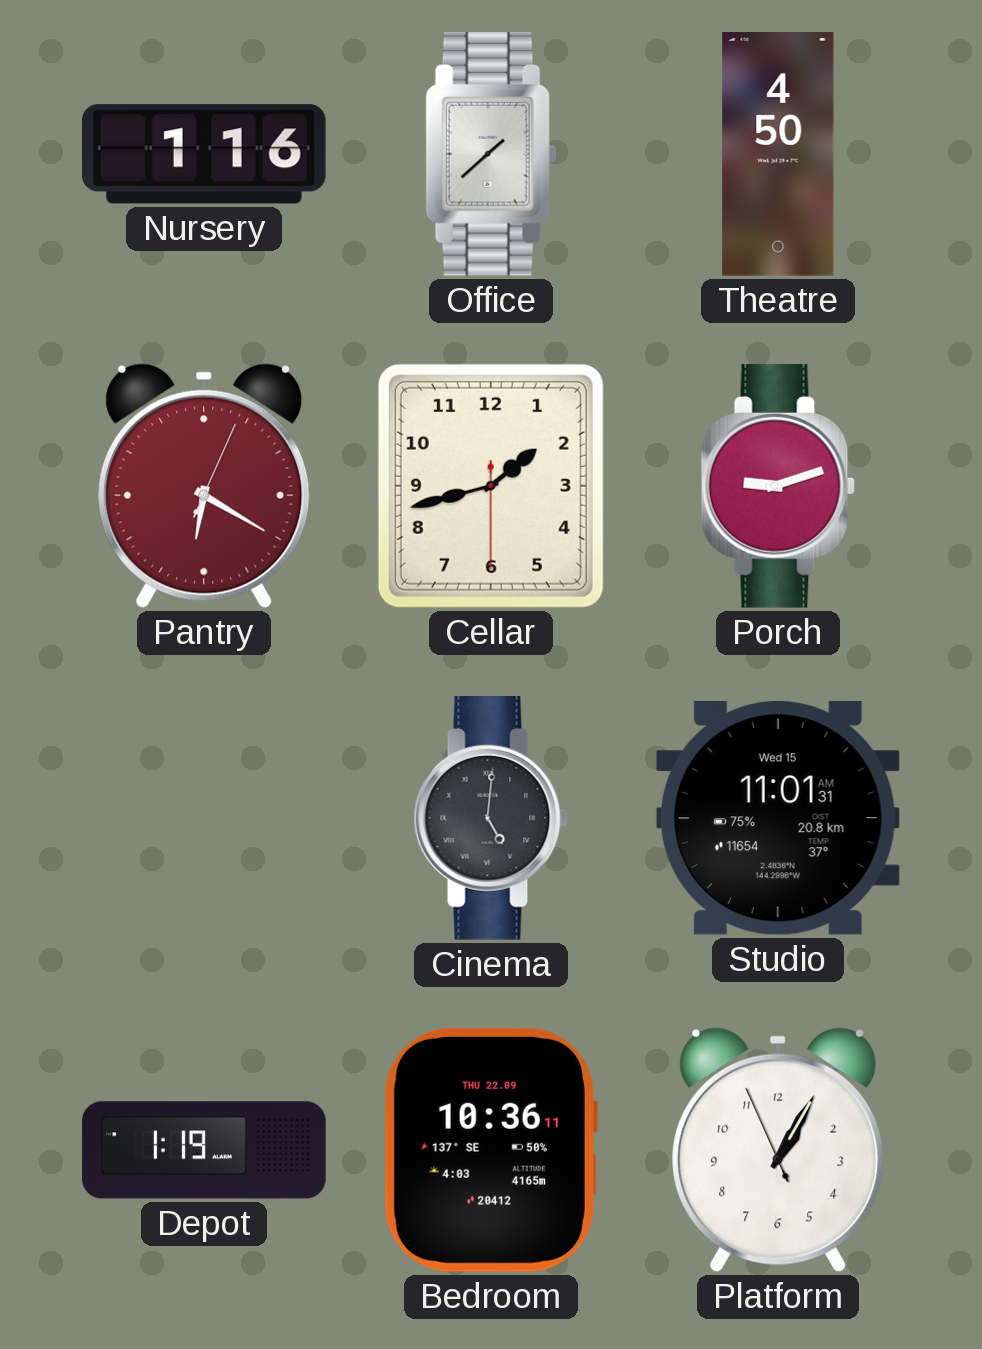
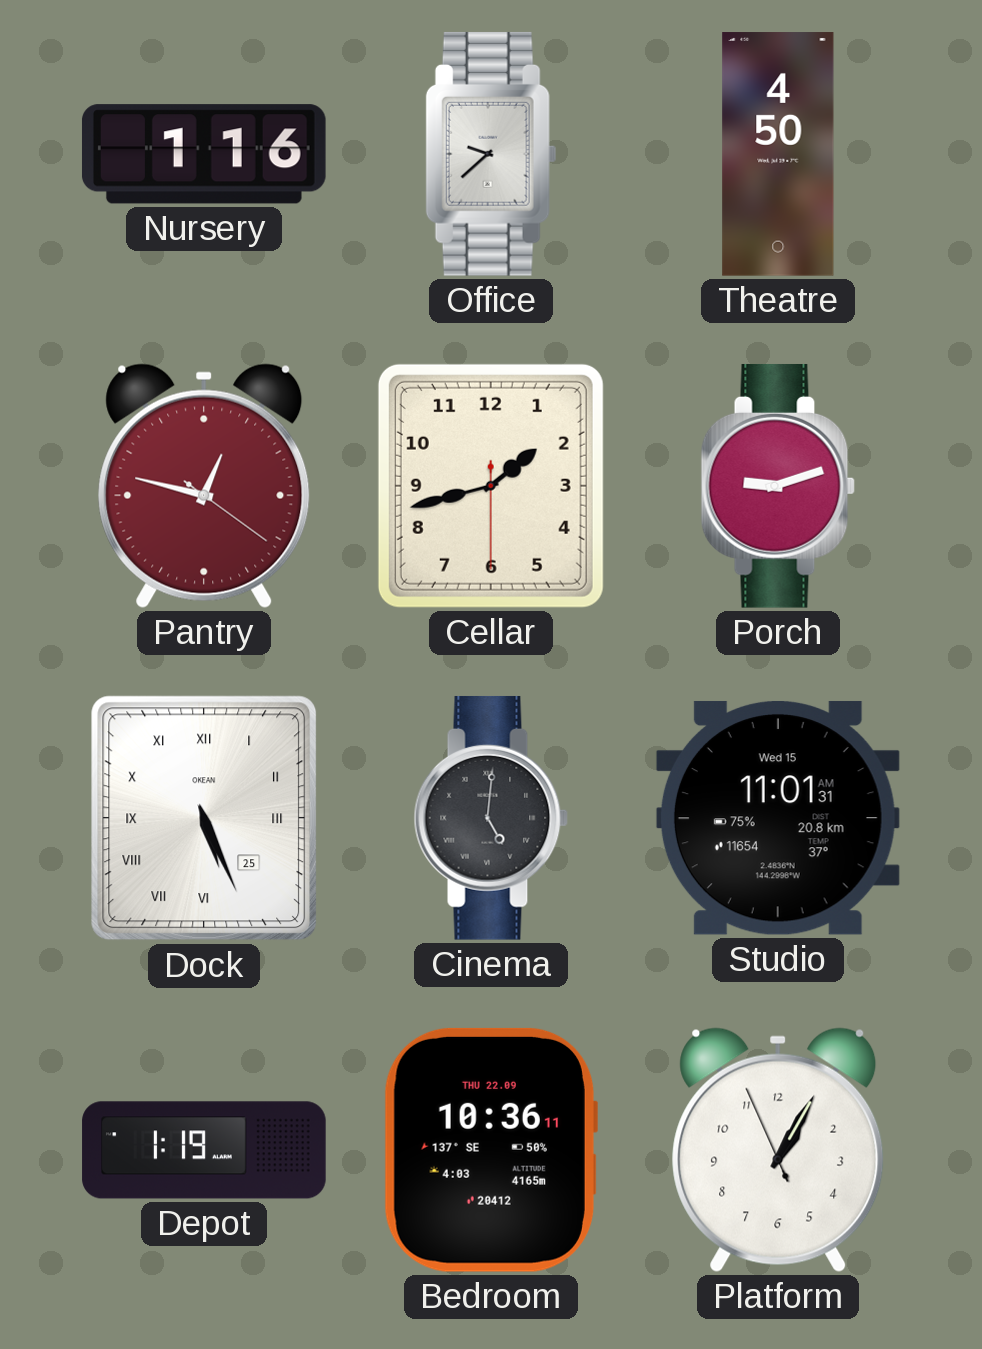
Office: 1:38 -> 9:38 (491, 154)
Pantry: 6:20 -> 12:47 (204, 486)
Dock: none -> 5:26 (204, 818)
